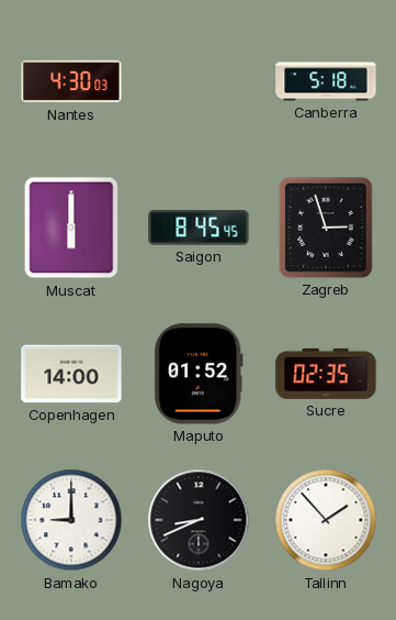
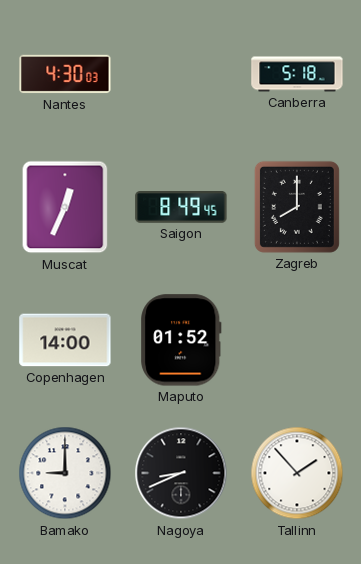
Muscat: 6:00 -> 12:34 (65, 207)
Saigon: 8:45 -> 8:49 (181, 208)
Zagreb: 2:57 -> 8:00 (297, 207)
Sucre: 02:35 -> none (326, 374)
